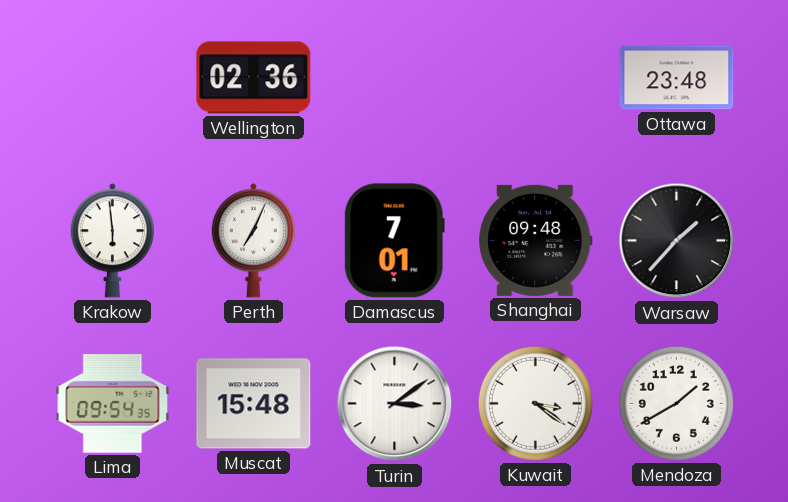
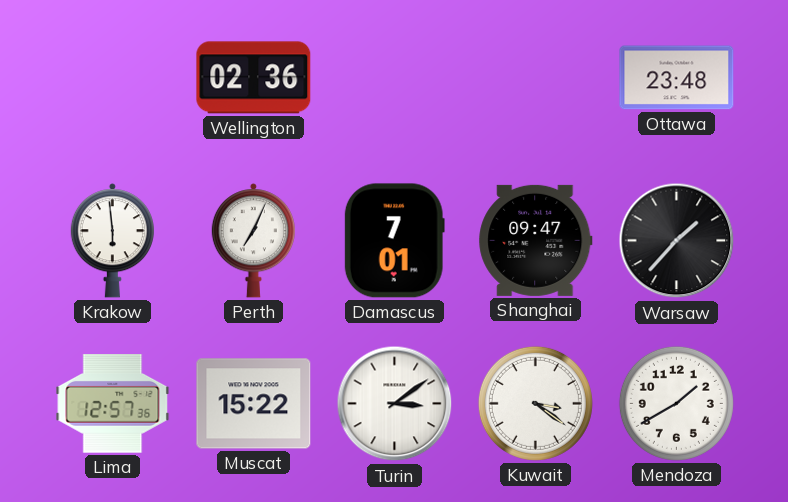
Shanghai: 09:48 -> 09:47 (536, 240)
Lima: 09:54 -> 12:57 (113, 404)
Muscat: 15:48 -> 15:22 (254, 404)
